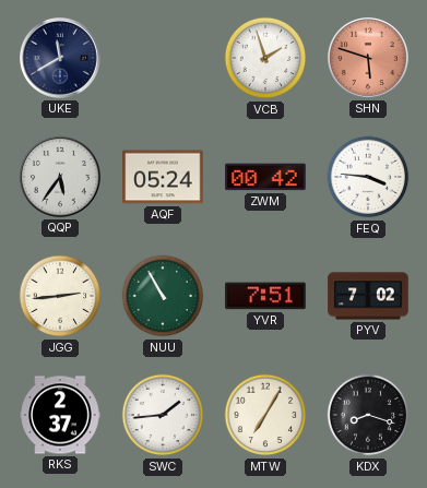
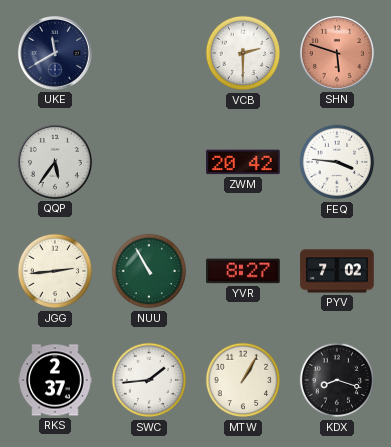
VCB: 1:57 -> 2:30 (243, 53)
AQF: 05:24 -> none (163, 177)
ZWM: 00:42 -> 20:42 (243, 162)
YVR: 7:51 -> 8:27 (243, 271)
MTW: 7:05 -> 1:05 (243, 380)
